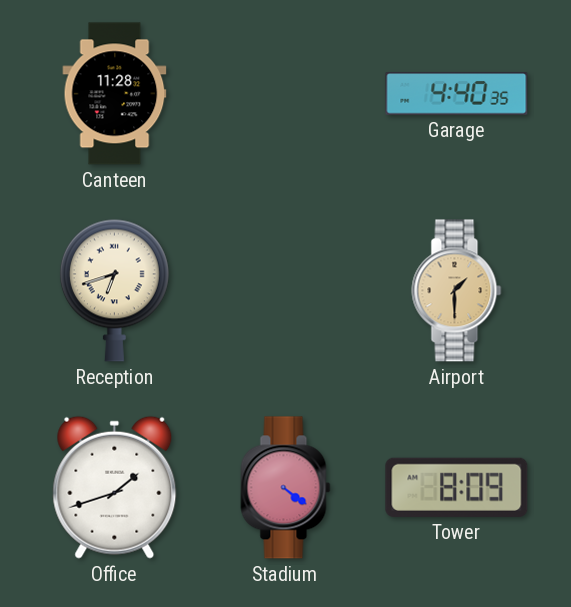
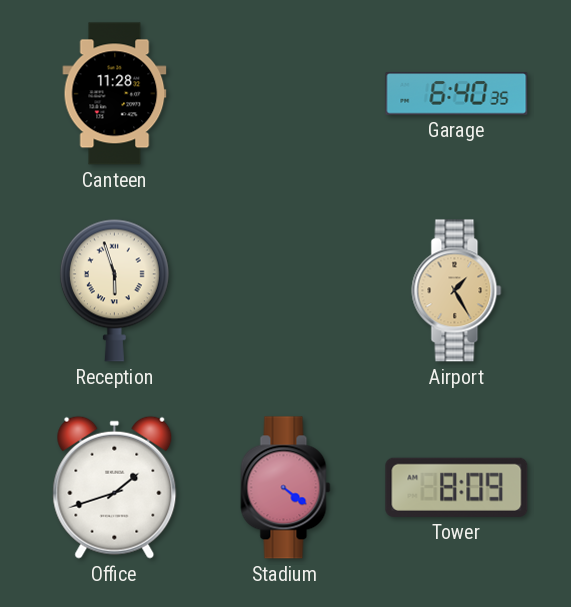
Garage: 4:40 -> 6:40 (457, 94)
Reception: 6:42 -> 5:57 (114, 290)
Airport: 1:30 -> 1:25 (457, 291)
